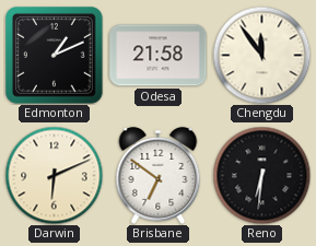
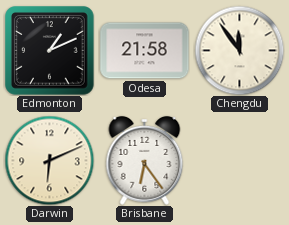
Brisbane: 6:51 -> 6:24 (145, 160)
Reno: 6:31 -> none (261, 175)
